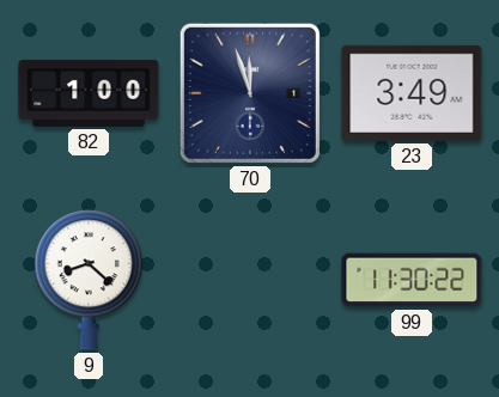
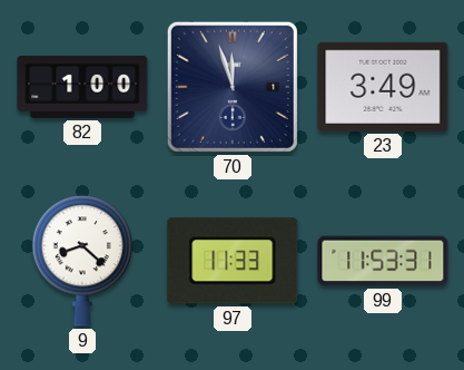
97: none -> 11:33 (233, 261)
99: 11:30 -> 11:53 (383, 261)
